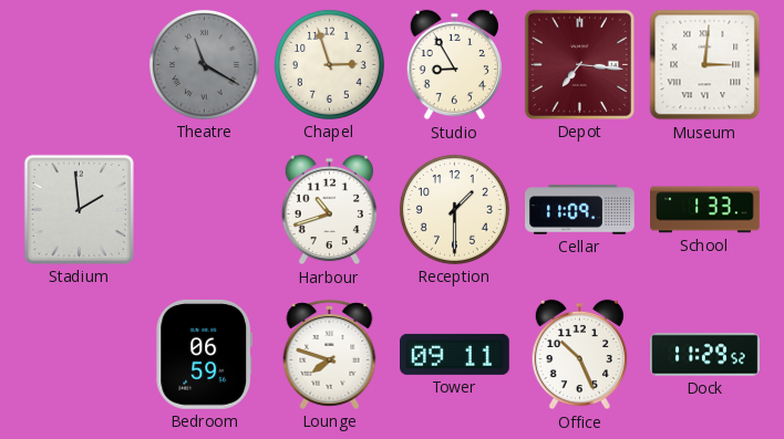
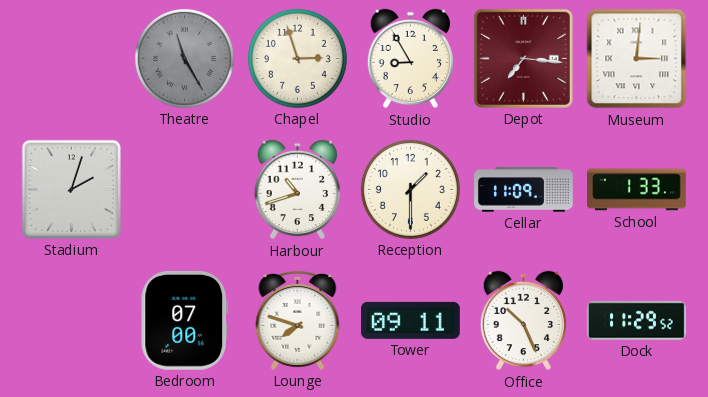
Theatre: 11:20 -> 11:25 (184, 58)
Stadium: 1:59 -> 2:03 (71, 189)
Bedroom: 06:59 -> 07:00 (185, 320)
